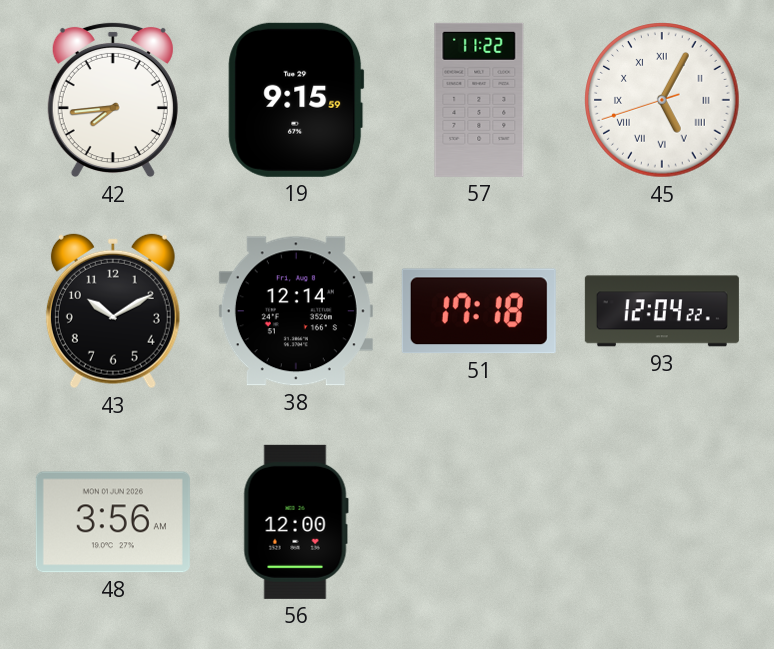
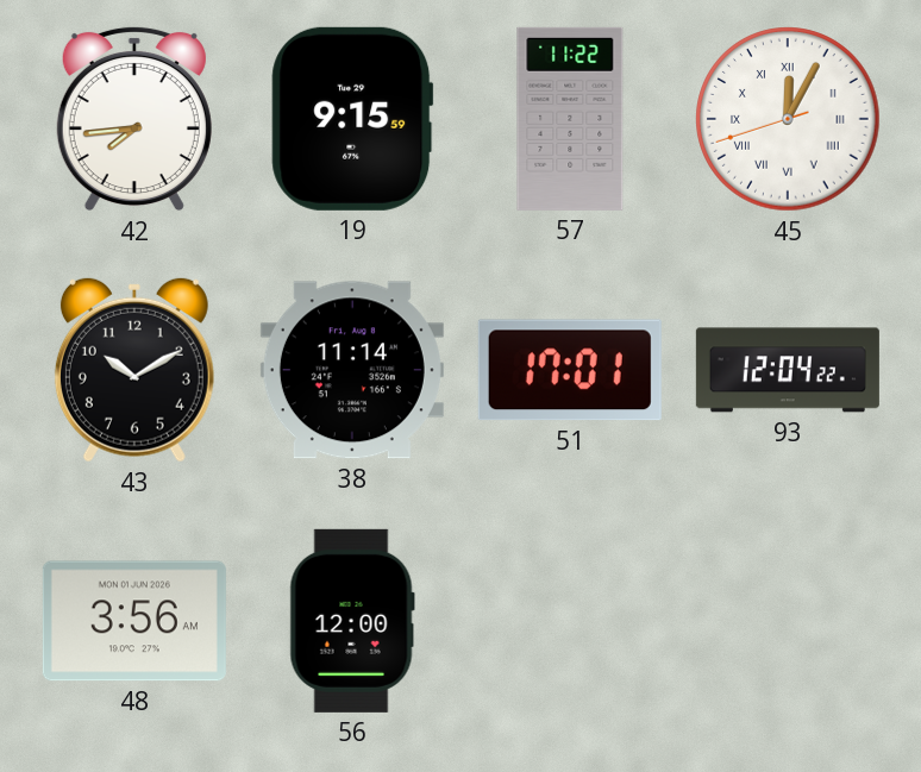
45: 5:04 -> 12:04 (788, 119)
38: 12:14 -> 11:14 (352, 370)
51: 17:18 -> 17:01 (570, 370)
